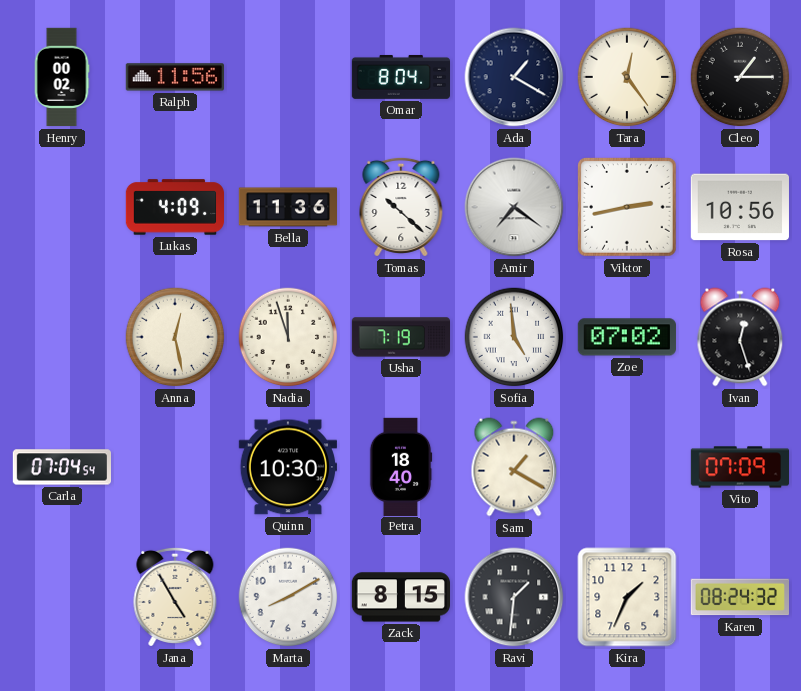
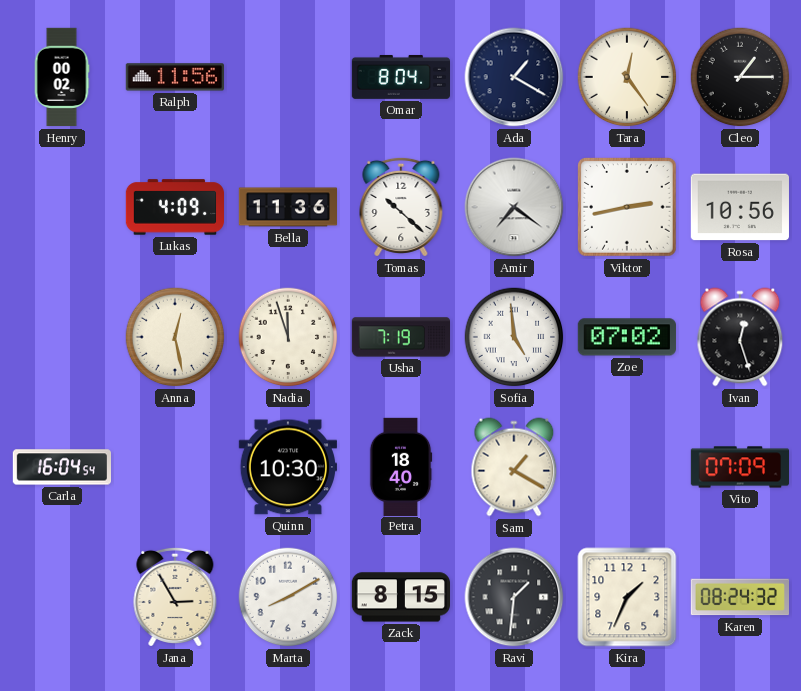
Carla: 07:04 -> 16:04 (61, 467)
Jana: 4:55 -> 2:55 (175, 597)
